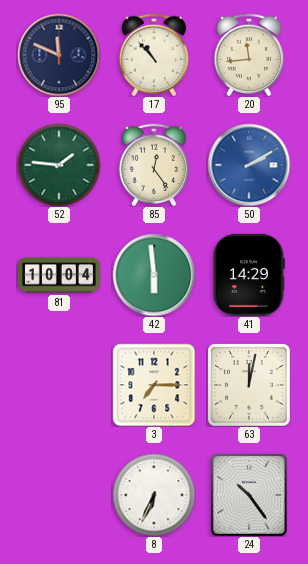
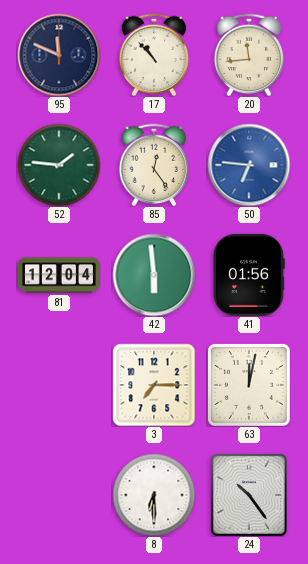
50: 2:10 -> 6:46 (249, 165)
81: 10:04 -> 12:04 (59, 275)
41: 14:29 -> 01:56 (249, 275)
8: 6:34 -> 6:30 (154, 495)
